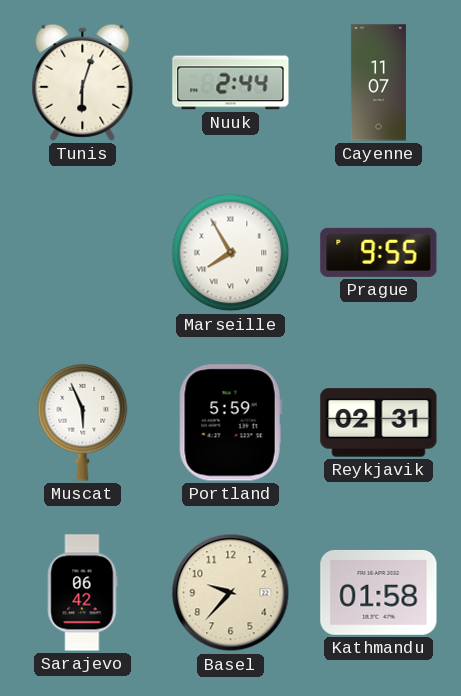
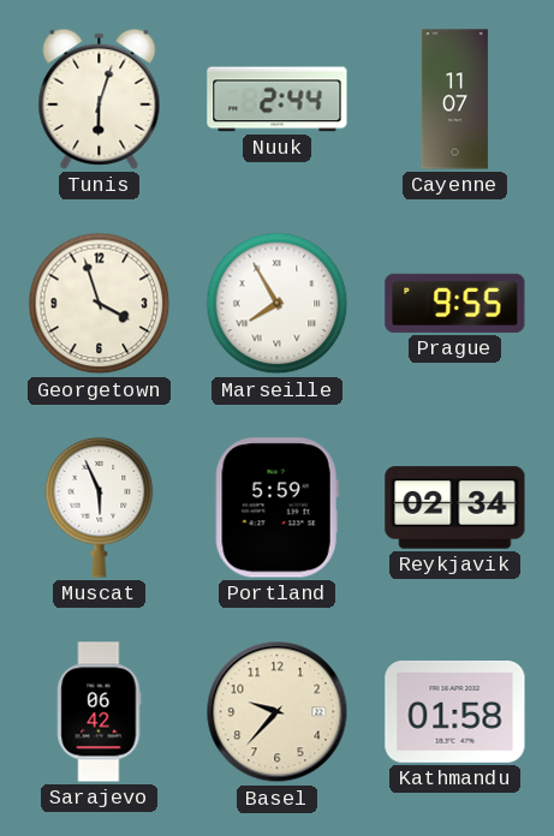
Georgetown: none -> 3:57 (100, 304)
Reykjavik: 02:31 -> 02:34 (455, 508)
